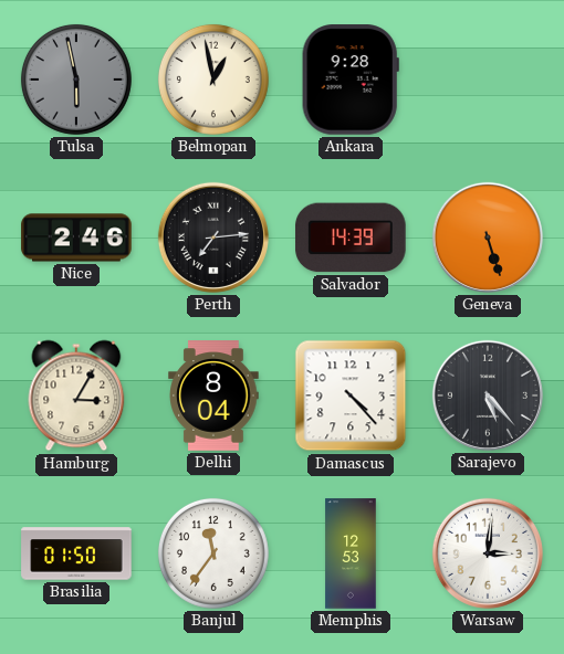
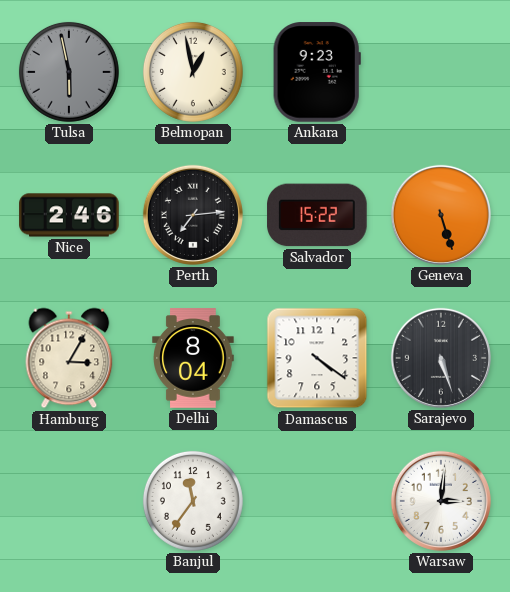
Ankara: 9:28 -> 9:23 (317, 72)
Salvador: 14:39 -> 15:22 (317, 215)
Damascus: 4:23 -> 4:21 (317, 358)
Sarajevo: 5:23 -> 5:27 (441, 358)
Brasilia: 01:50 -> none (76, 553)
Memphis: 12:53 -> none (351, 553)
